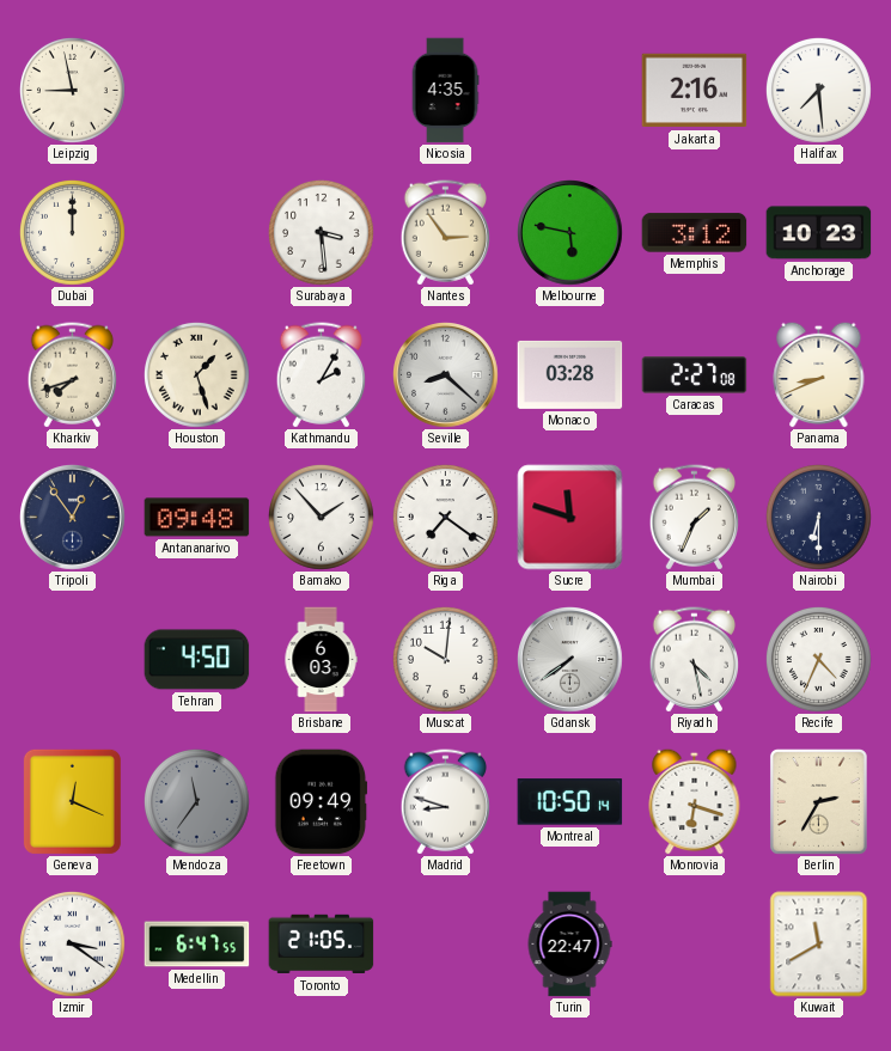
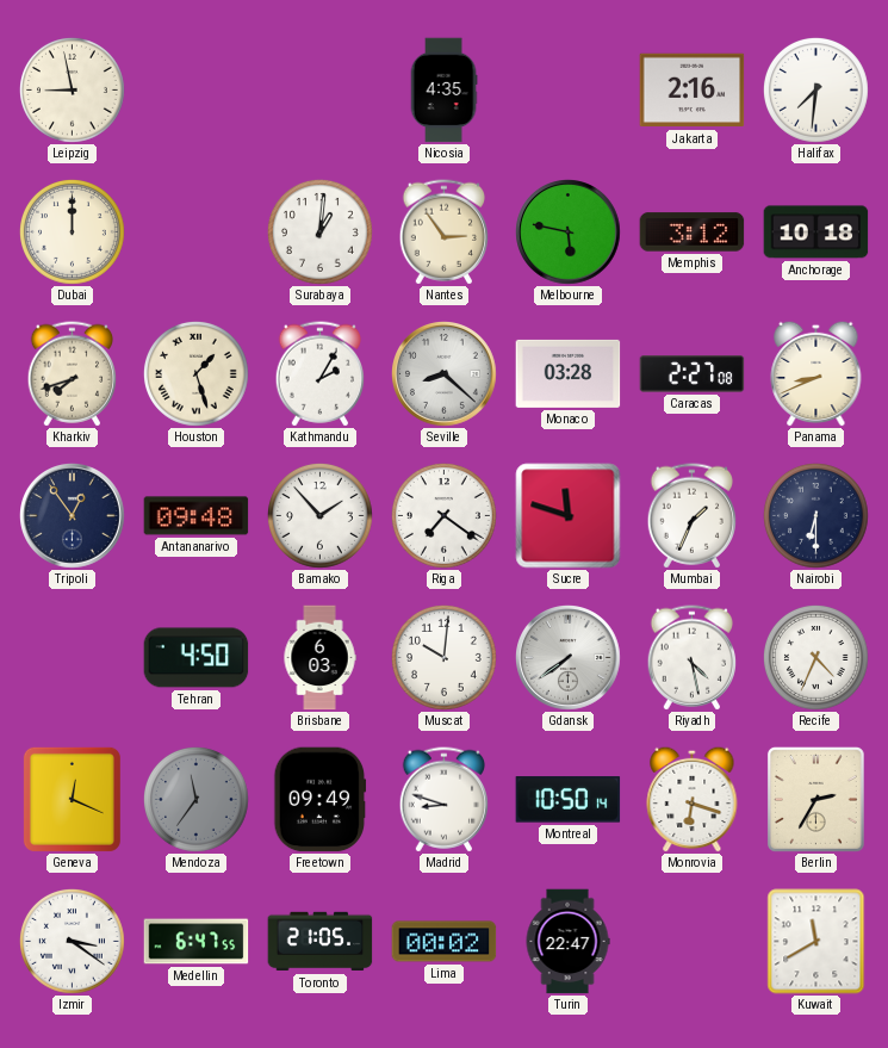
Halifax: 7:29 -> 7:31 (816, 91)
Surabaya: 3:29 -> 1:01 (321, 232)
Anchorage: 10:23 -> 10:18 (816, 232)
Lima: none -> 00:02 (445, 942)
